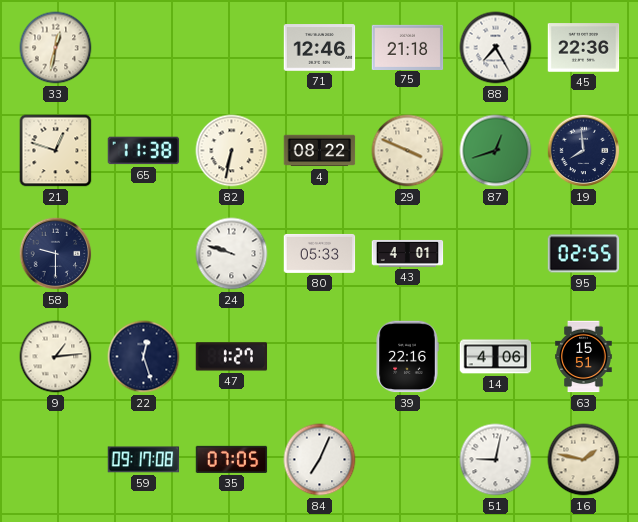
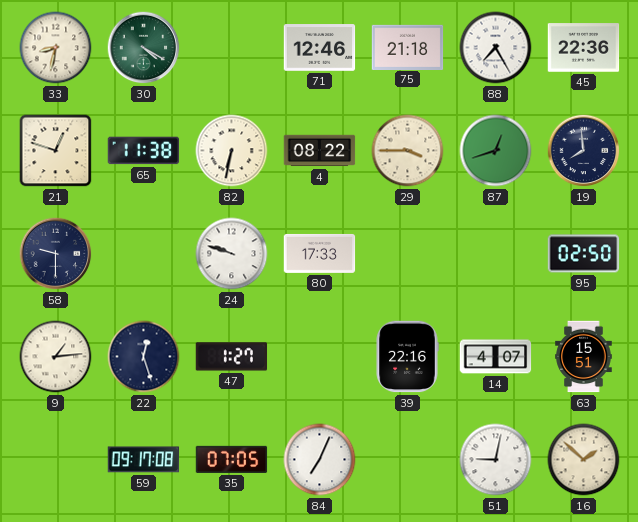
33: 12:32 -> 8:32 (56, 48)
30: none -> 4:20 (144, 48)
29: 3:49 -> 3:45 (408, 151)
80: 05:33 -> 17:33 (320, 253)
43: 4:01 -> none (408, 253)
95: 02:55 -> 02:50 (584, 254)
14: 4:06 -> 4:07 (496, 357)
16: 1:47 -> 1:52 (584, 460)
